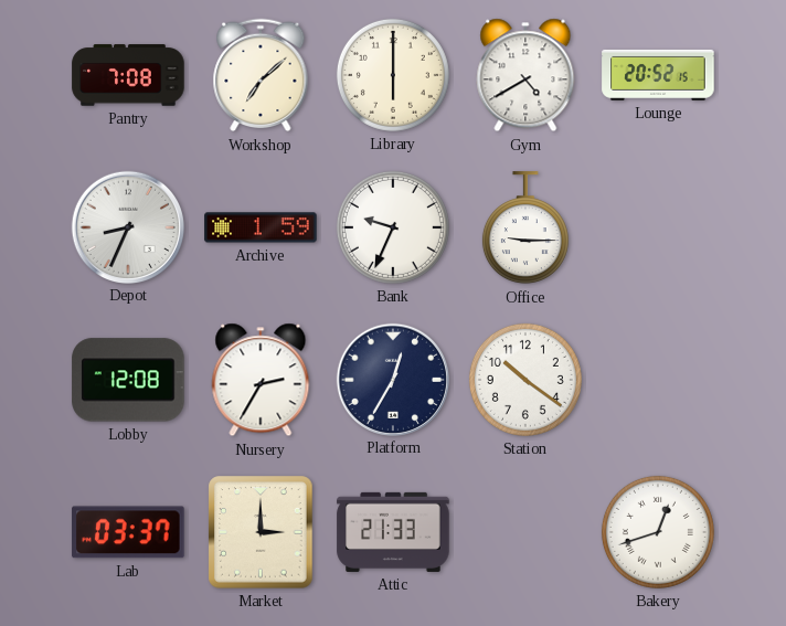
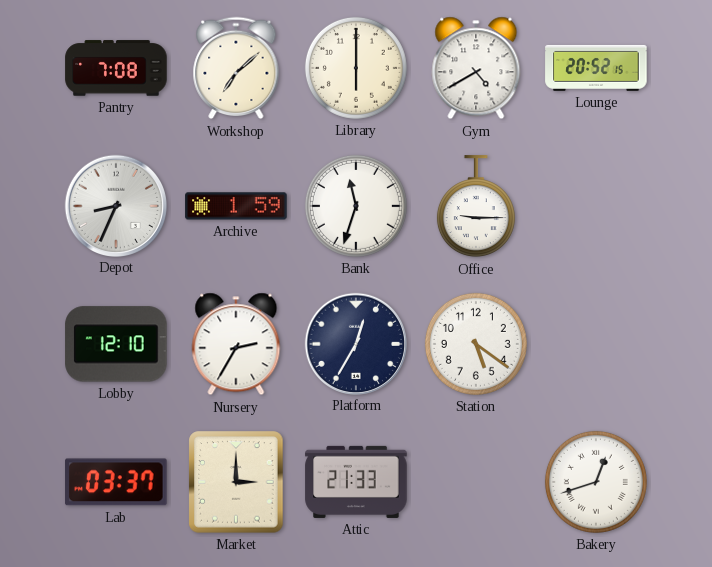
Bank: 9:34 -> 11:33 (356, 206)
Lobby: 12:08 -> 12:10 (116, 344)
Station: 10:21 -> 5:21 (476, 344)
